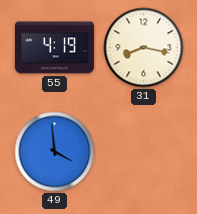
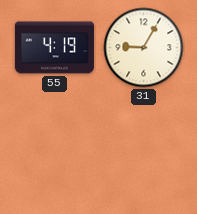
31: 8:17 -> 9:05 (144, 48)
49: 3:59 -> none (55, 152)
